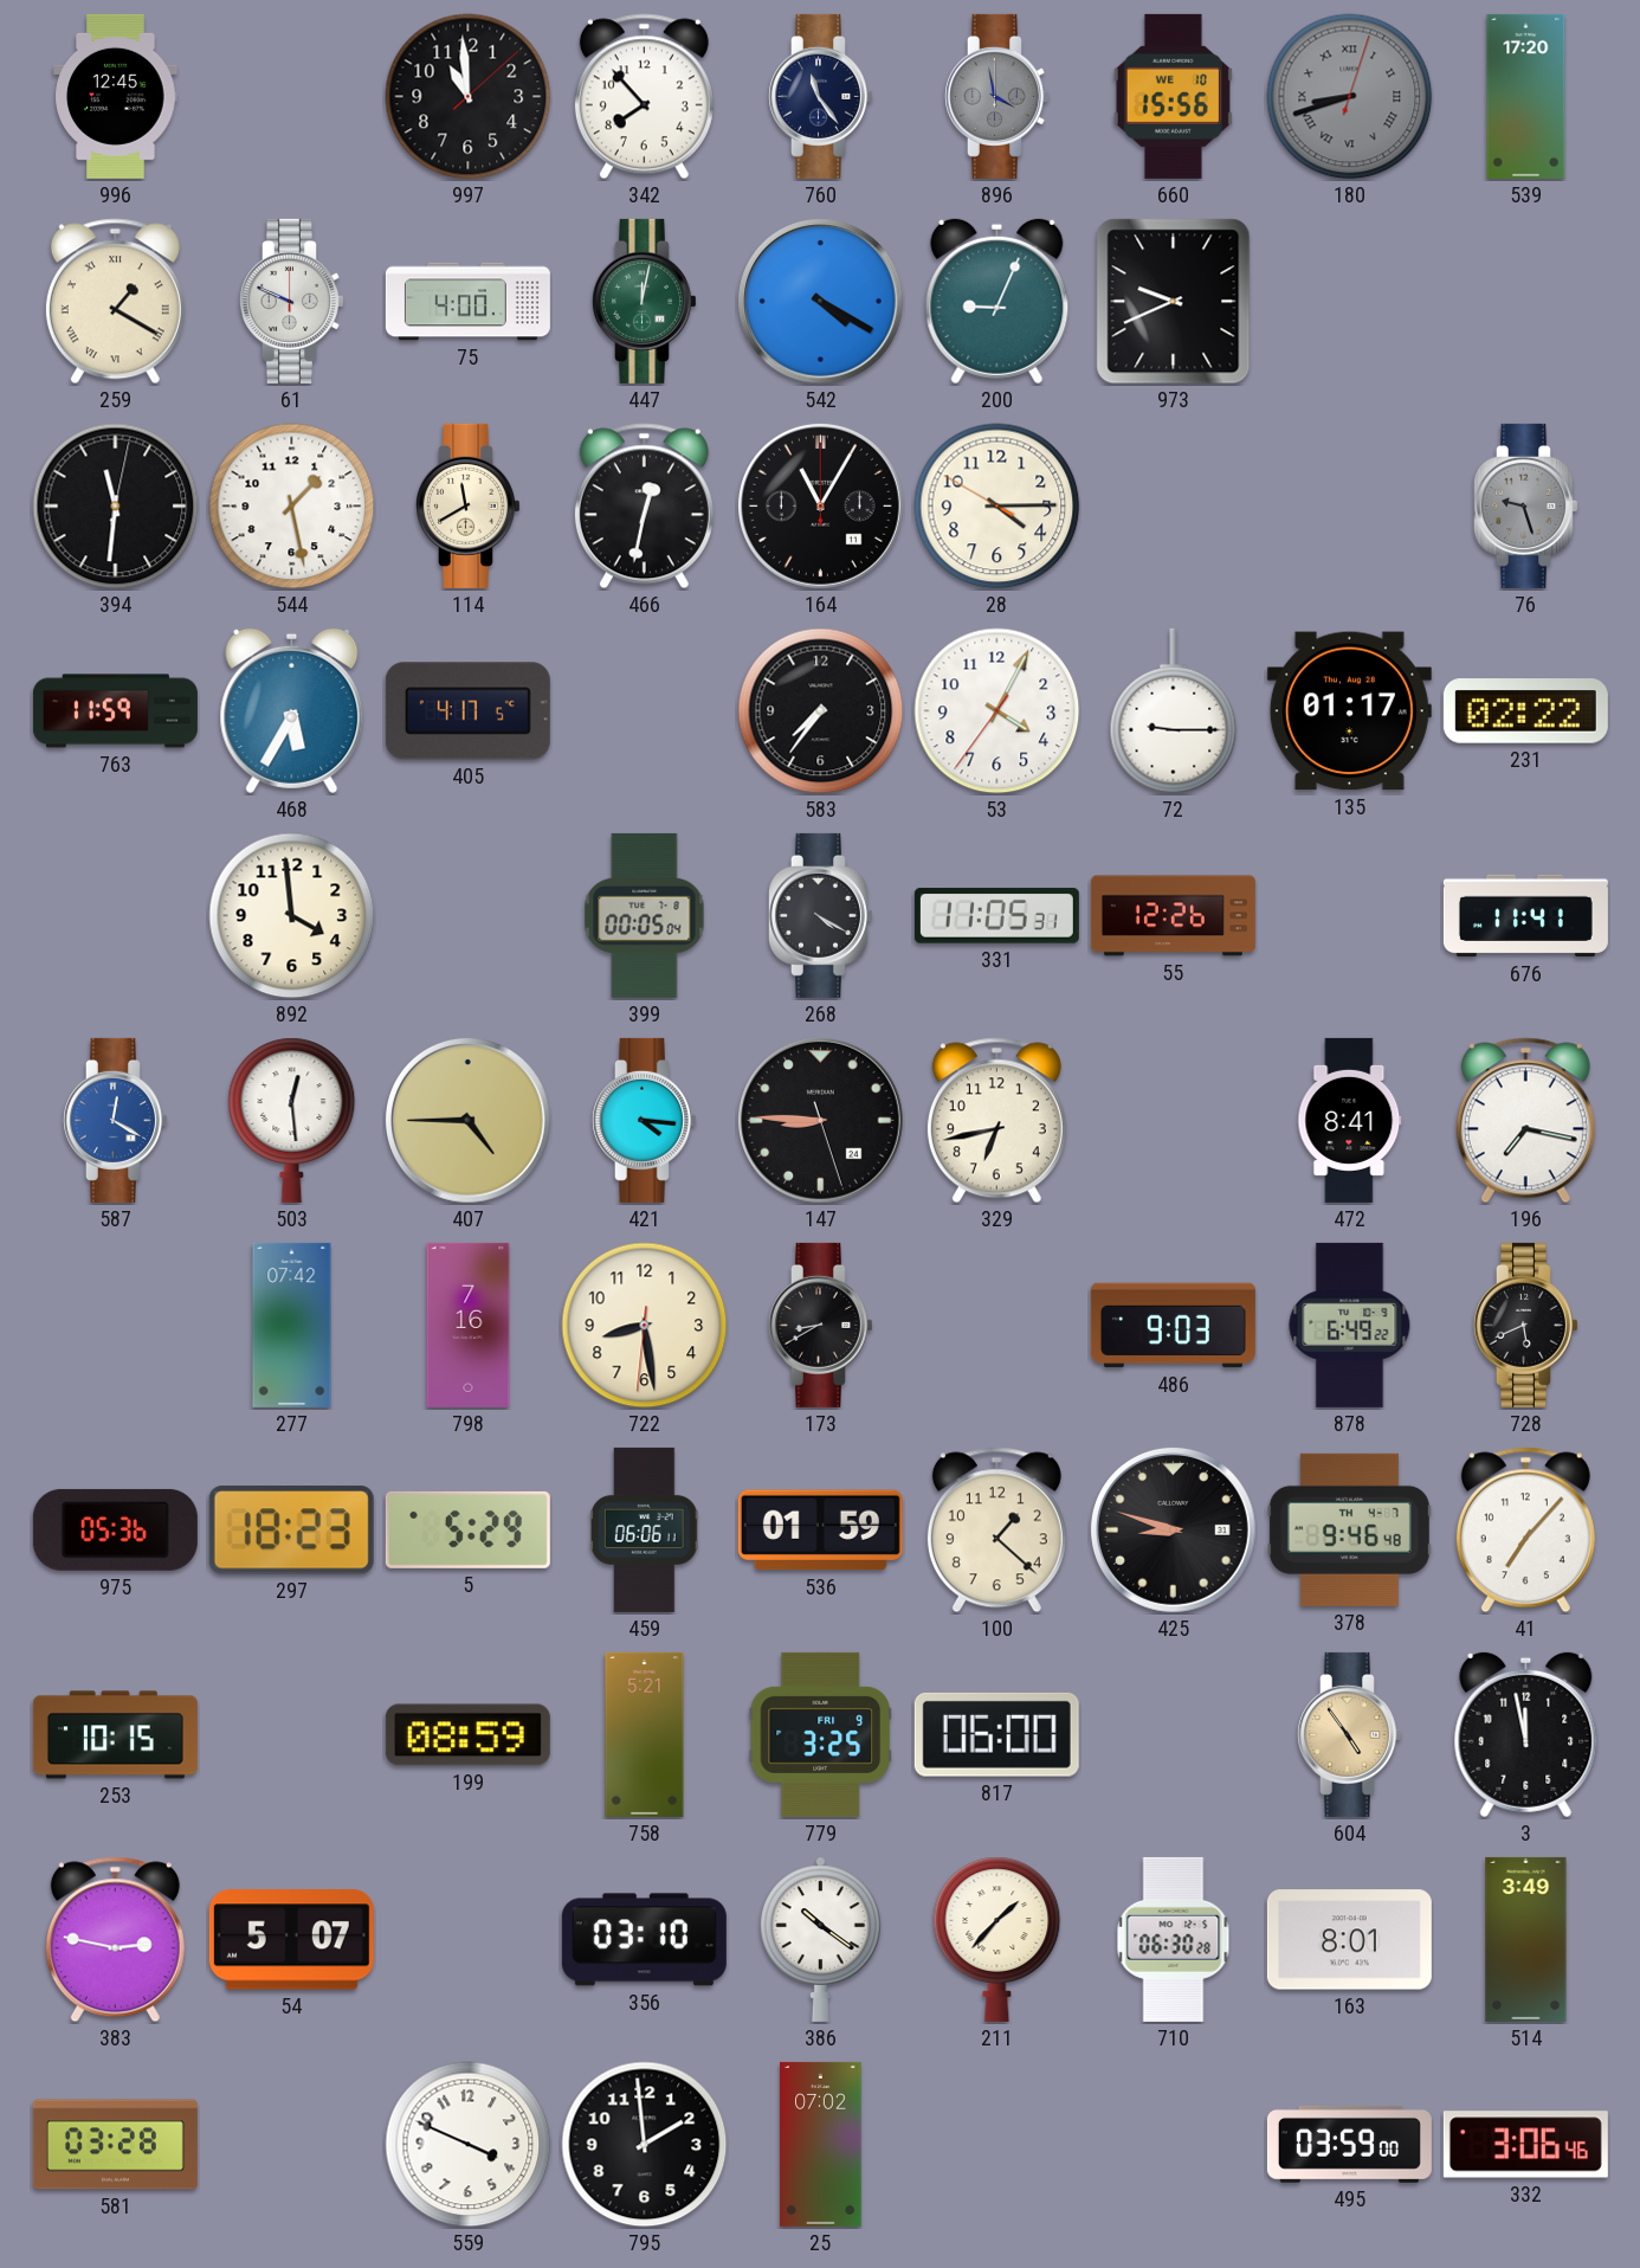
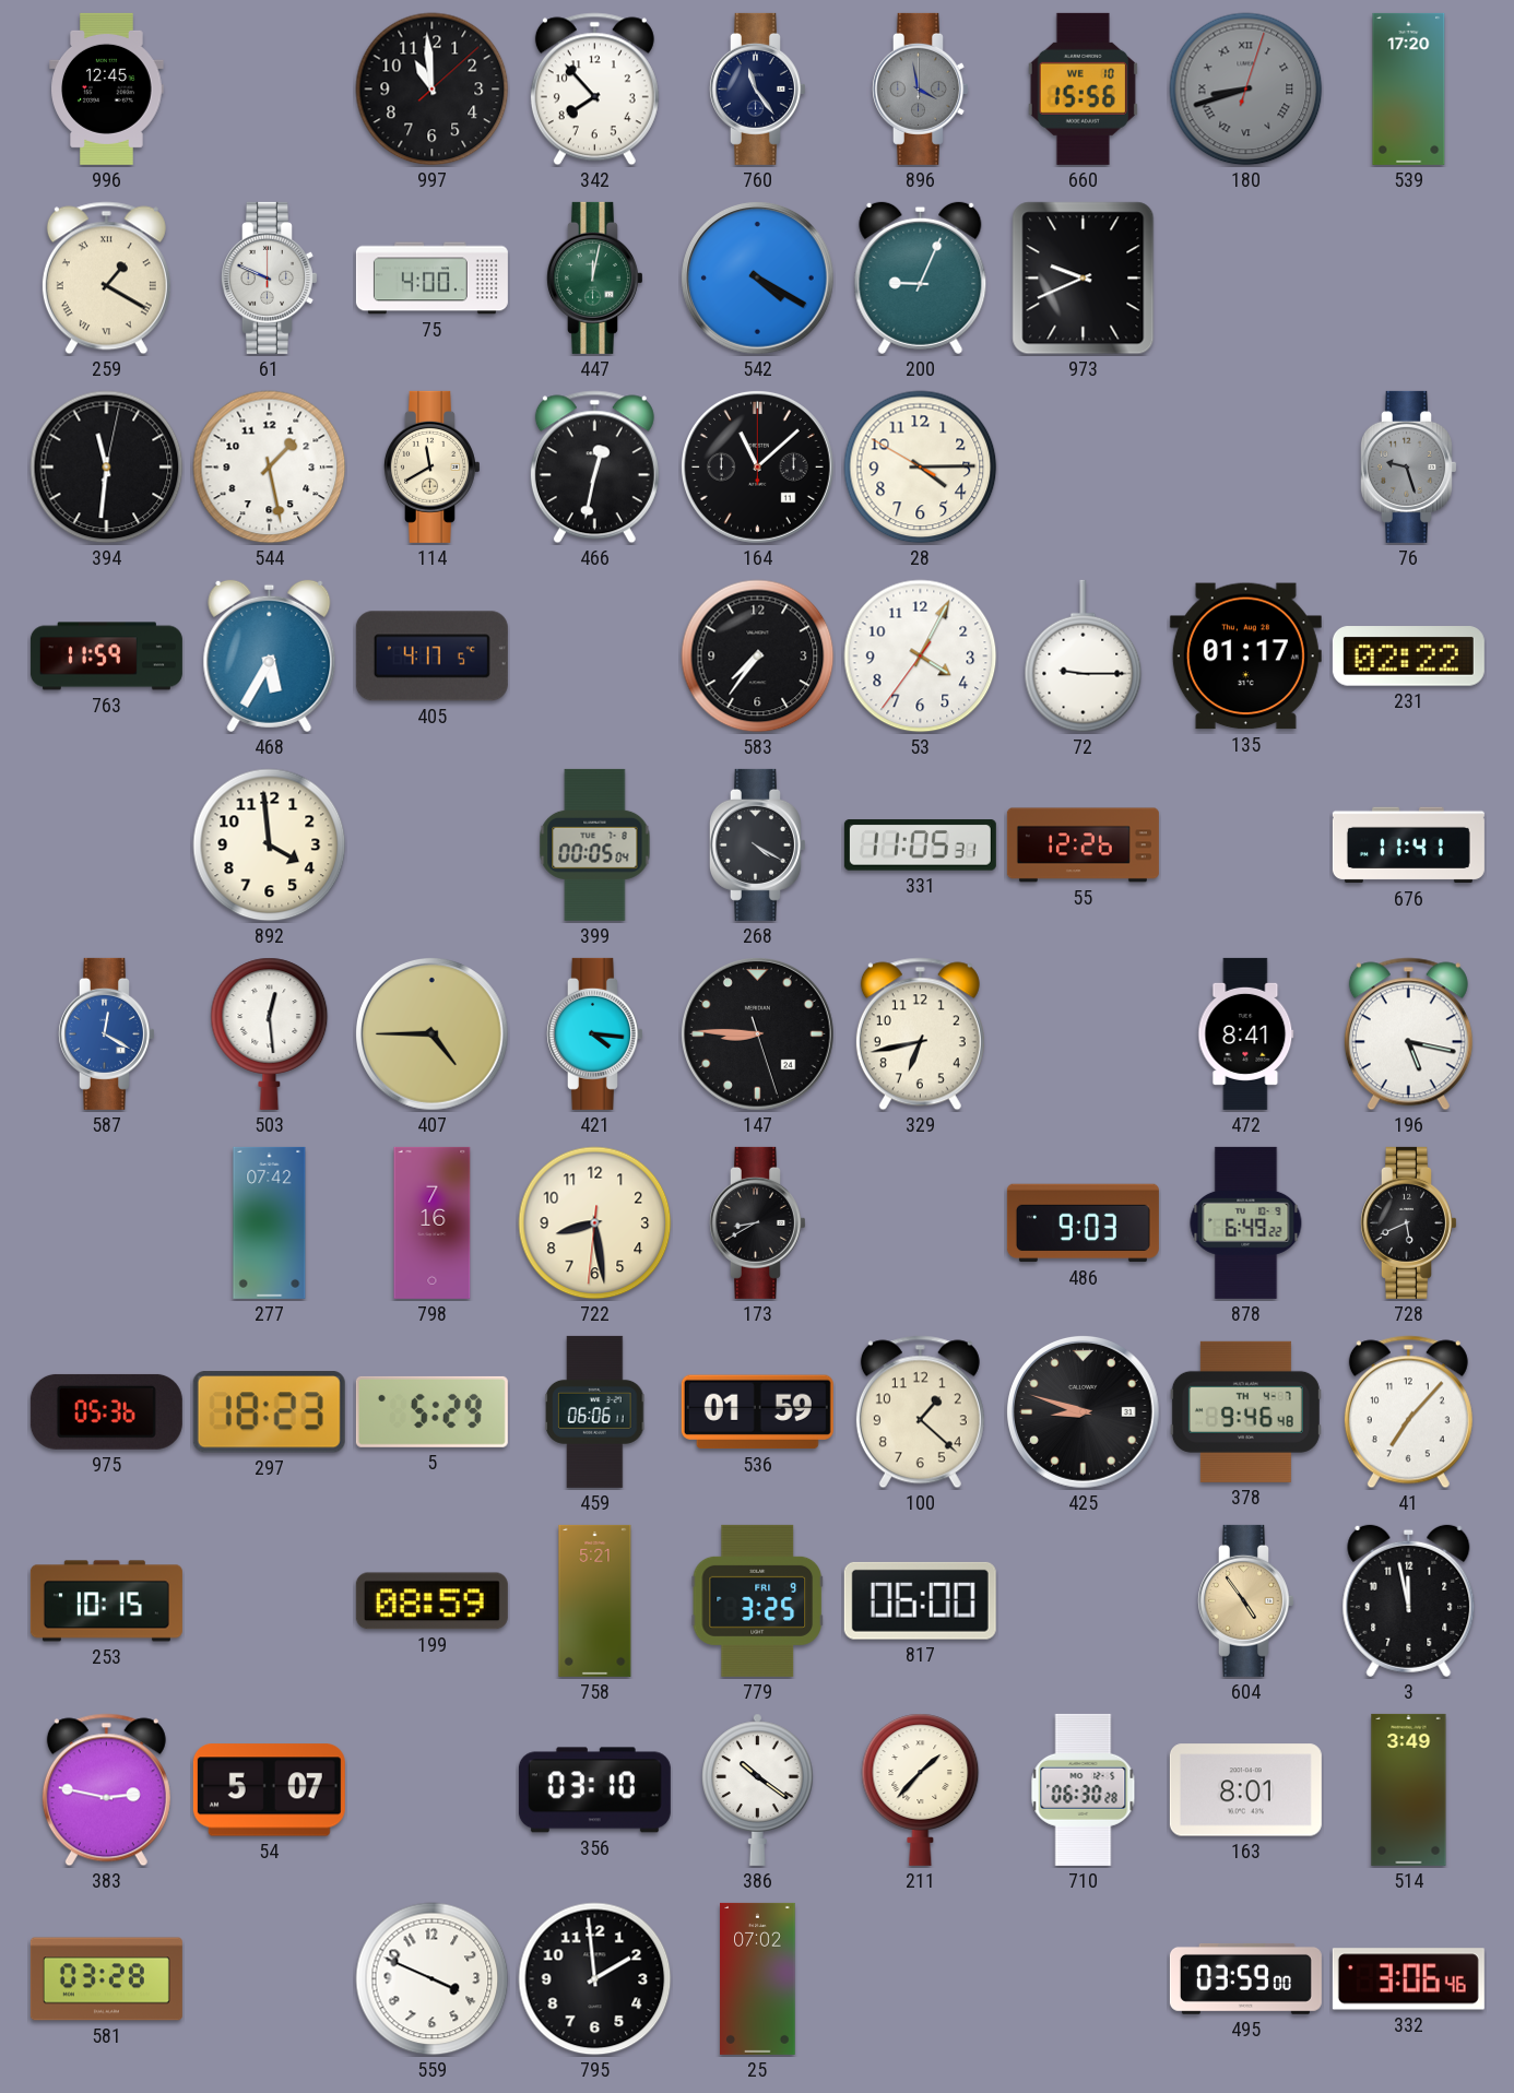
164: 11:05 -> 11:08 (757, 466)
196: 7:17 -> 5:17 (1408, 1034)
